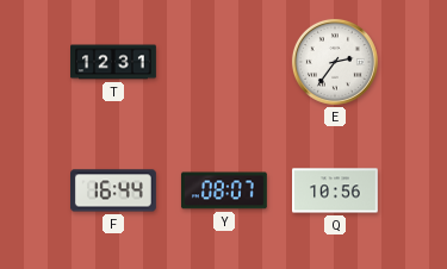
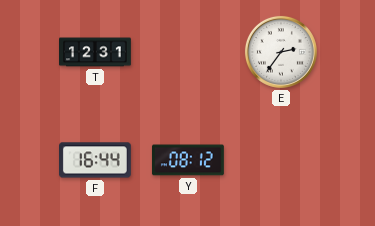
Y: 08:07 -> 08:12 (188, 160)
Q: 10:56 -> none (336, 190)
